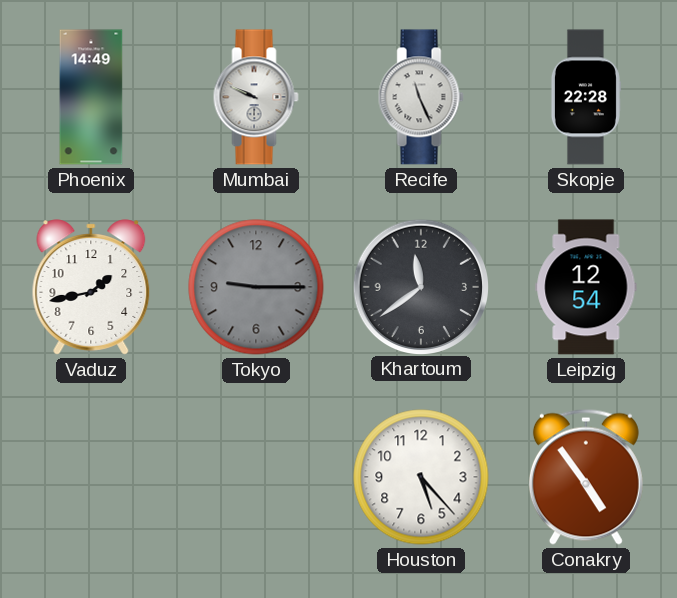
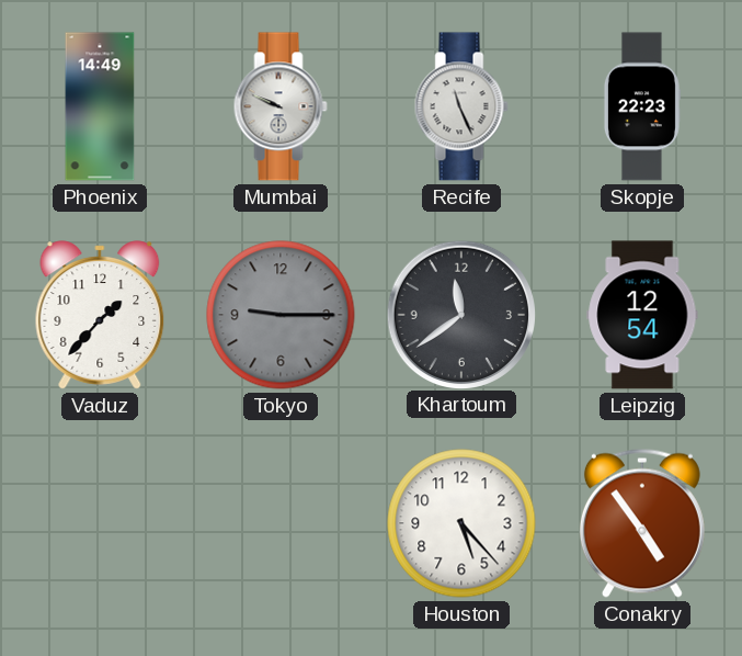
Skopje: 22:28 -> 22:23 (641, 106)
Vaduz: 1:43 -> 1:37 (100, 315)
